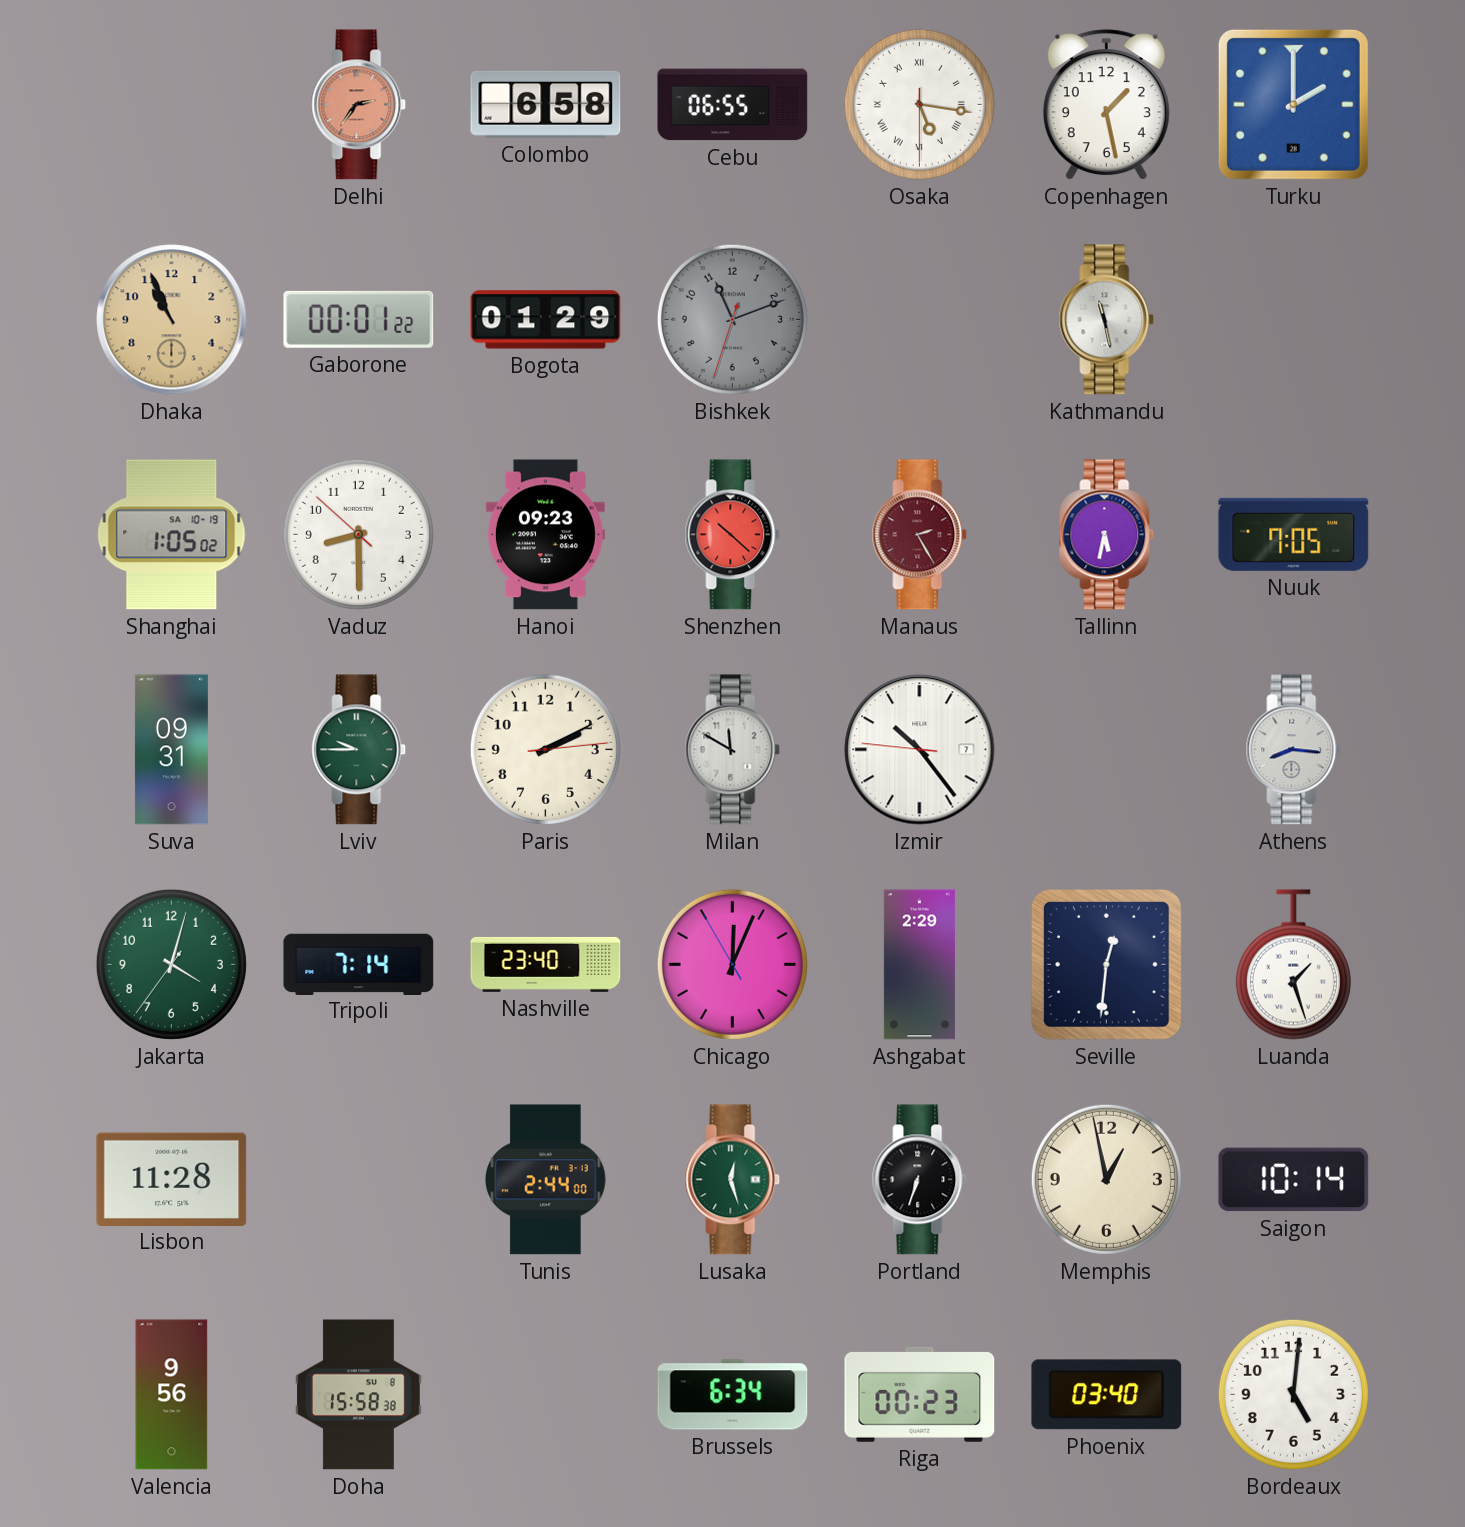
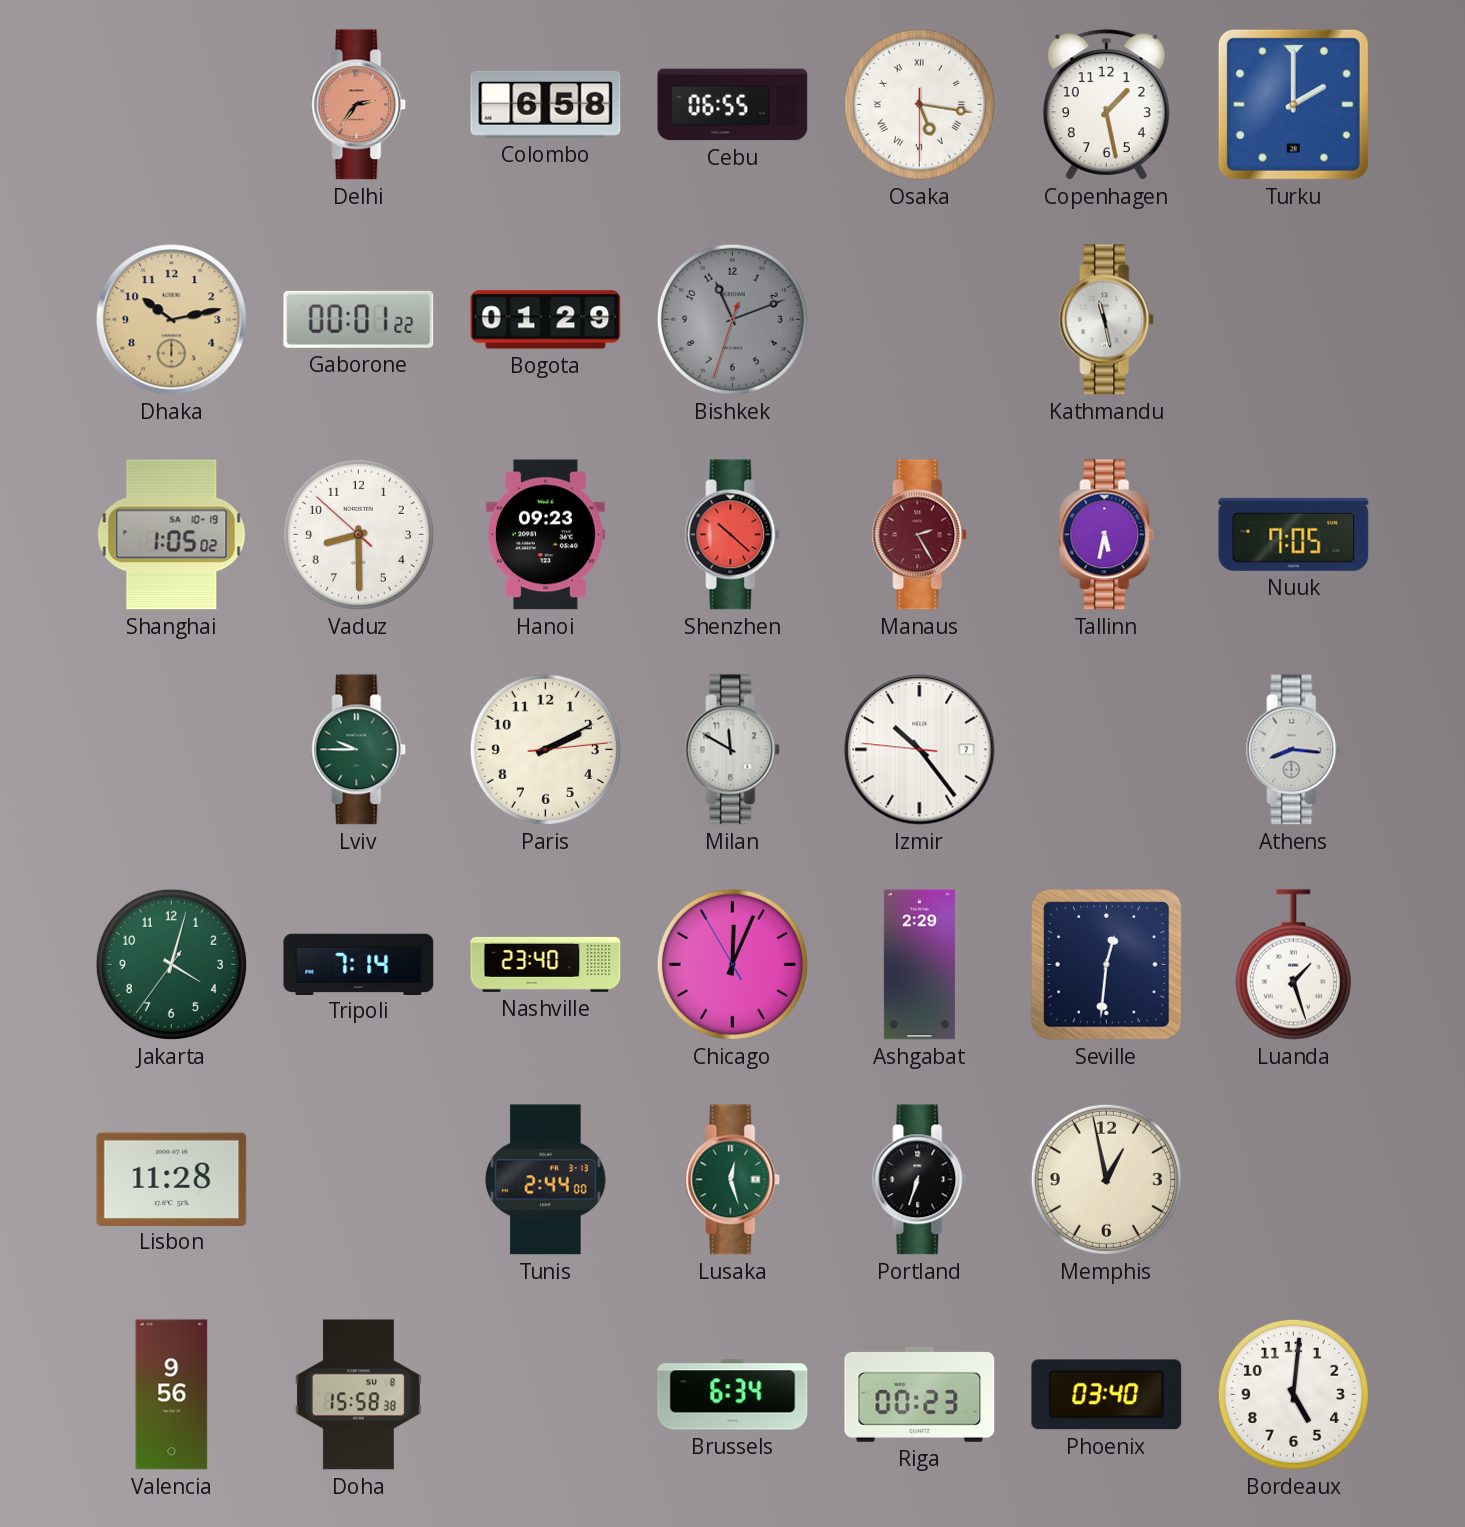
Dhaka: 10:56 -> 10:13 (172, 320)
Suva: 09:31 -> none (171, 750)
Saigon: 10:14 -> none (1294, 1180)
